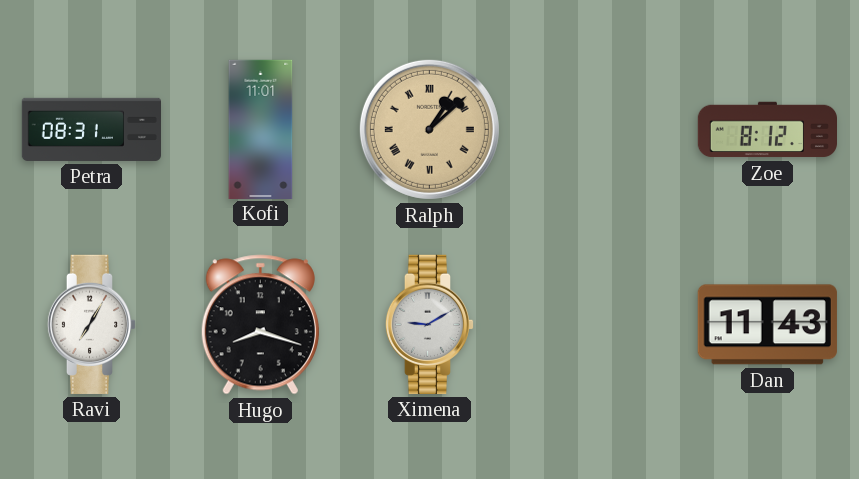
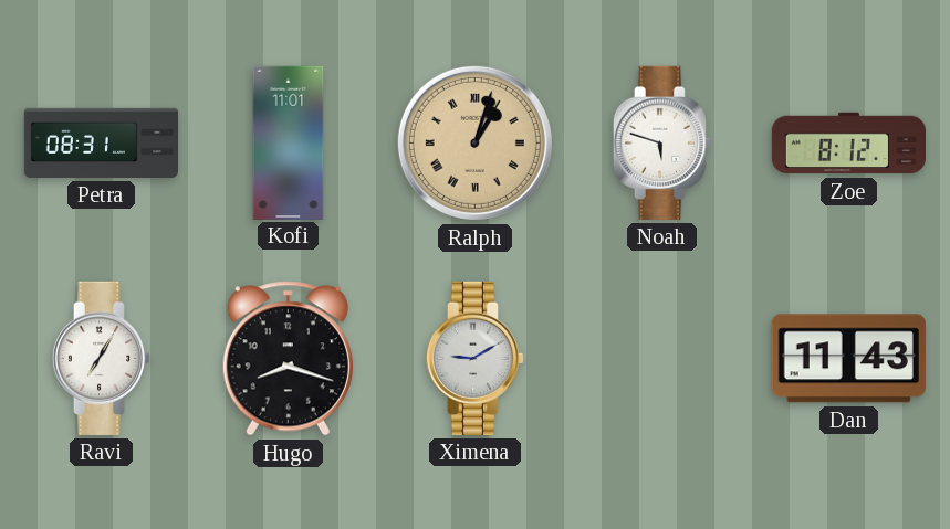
Ralph: 1:08 -> 1:03 (474, 142)
Noah: none -> 5:48 (662, 142)
